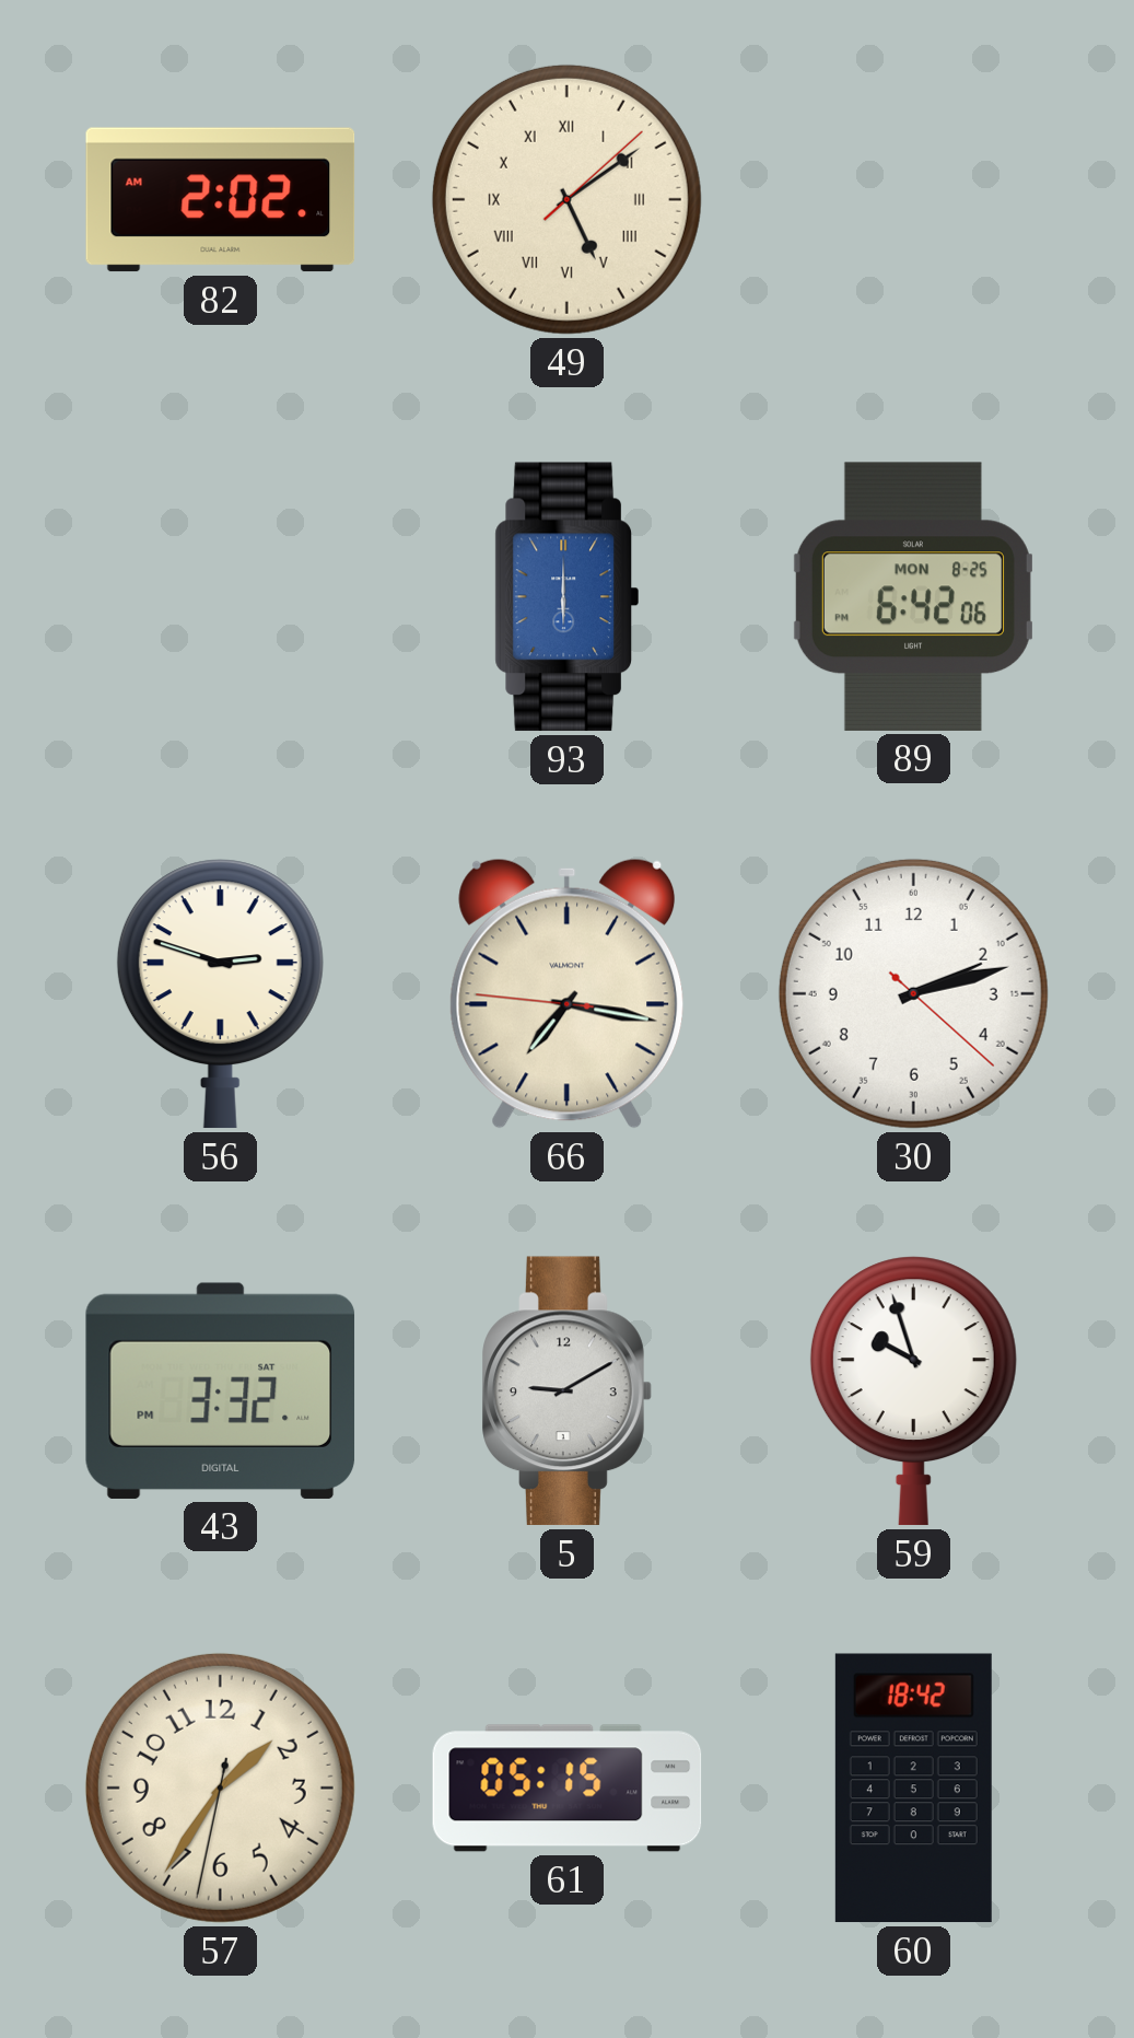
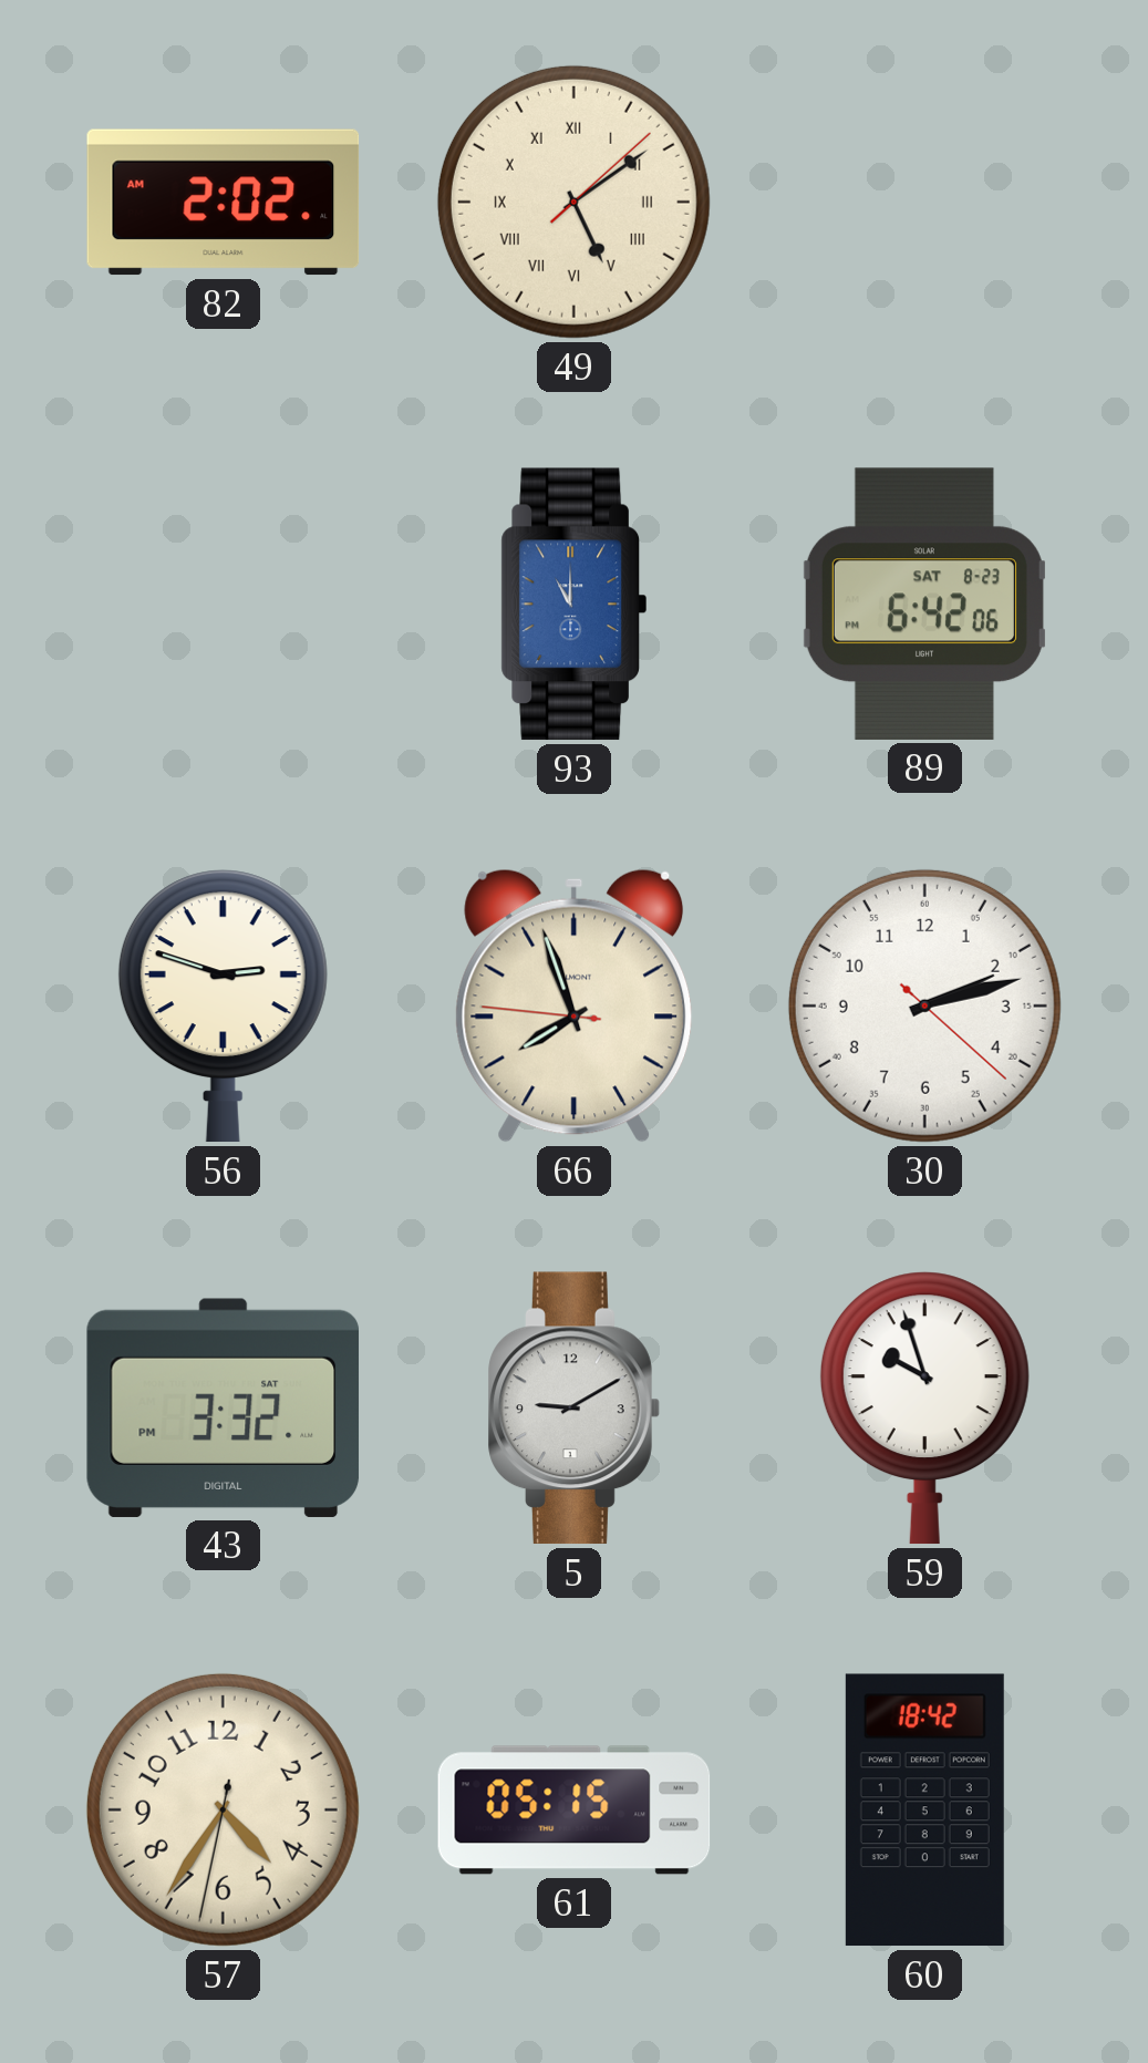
93: 6:00 -> 11:00 (573, 605)
89 date: MON 8-25 -> SAT 8-23 (924, 604)
66: 7:16 -> 7:56 (575, 1005)
57: 1:35 -> 4:35 (223, 1809)
